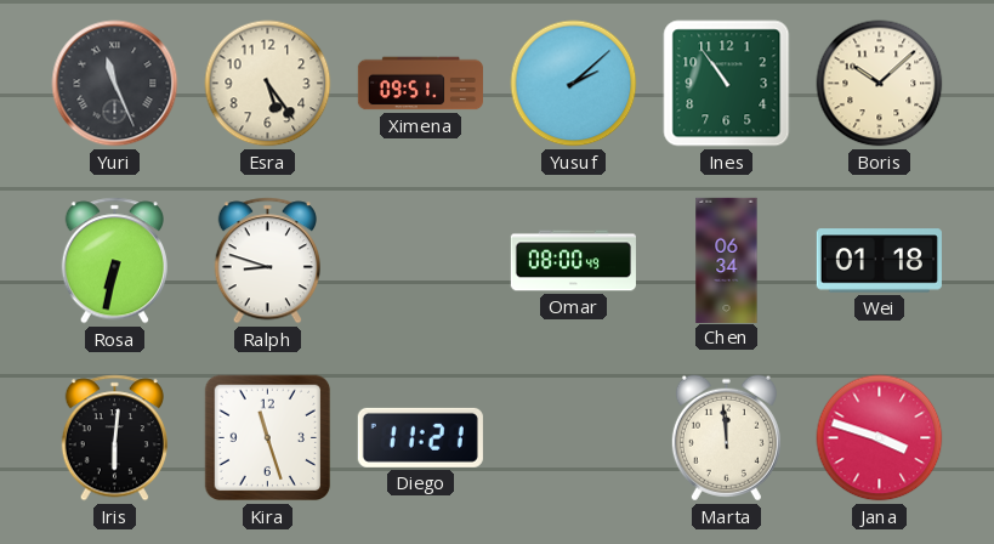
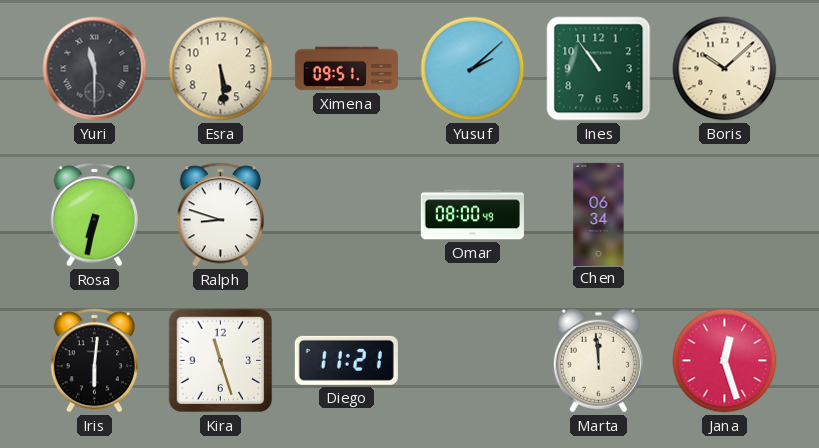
Yuri: 11:26 -> 11:30 (95, 69)
Esra: 5:24 -> 5:29 (221, 69)
Wei: 01:18 -> none (879, 261)
Jana: 3:48 -> 12:27 (725, 361)
